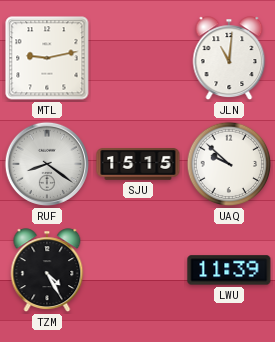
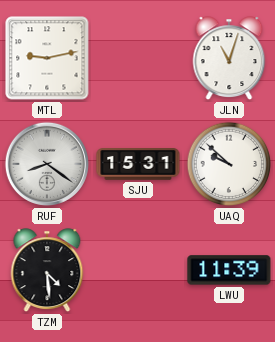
JLN: 11:01 -> 11:03 (229, 59)
SJU: 15:15 -> 15:31 (138, 164)
TZM: 4:25 -> 4:29 (47, 271)
